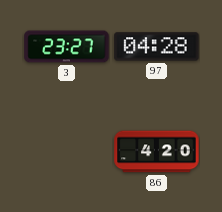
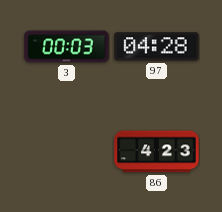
3: 23:27 -> 00:03 (67, 47)
86: 4:20 -> 4:23 (157, 152)
